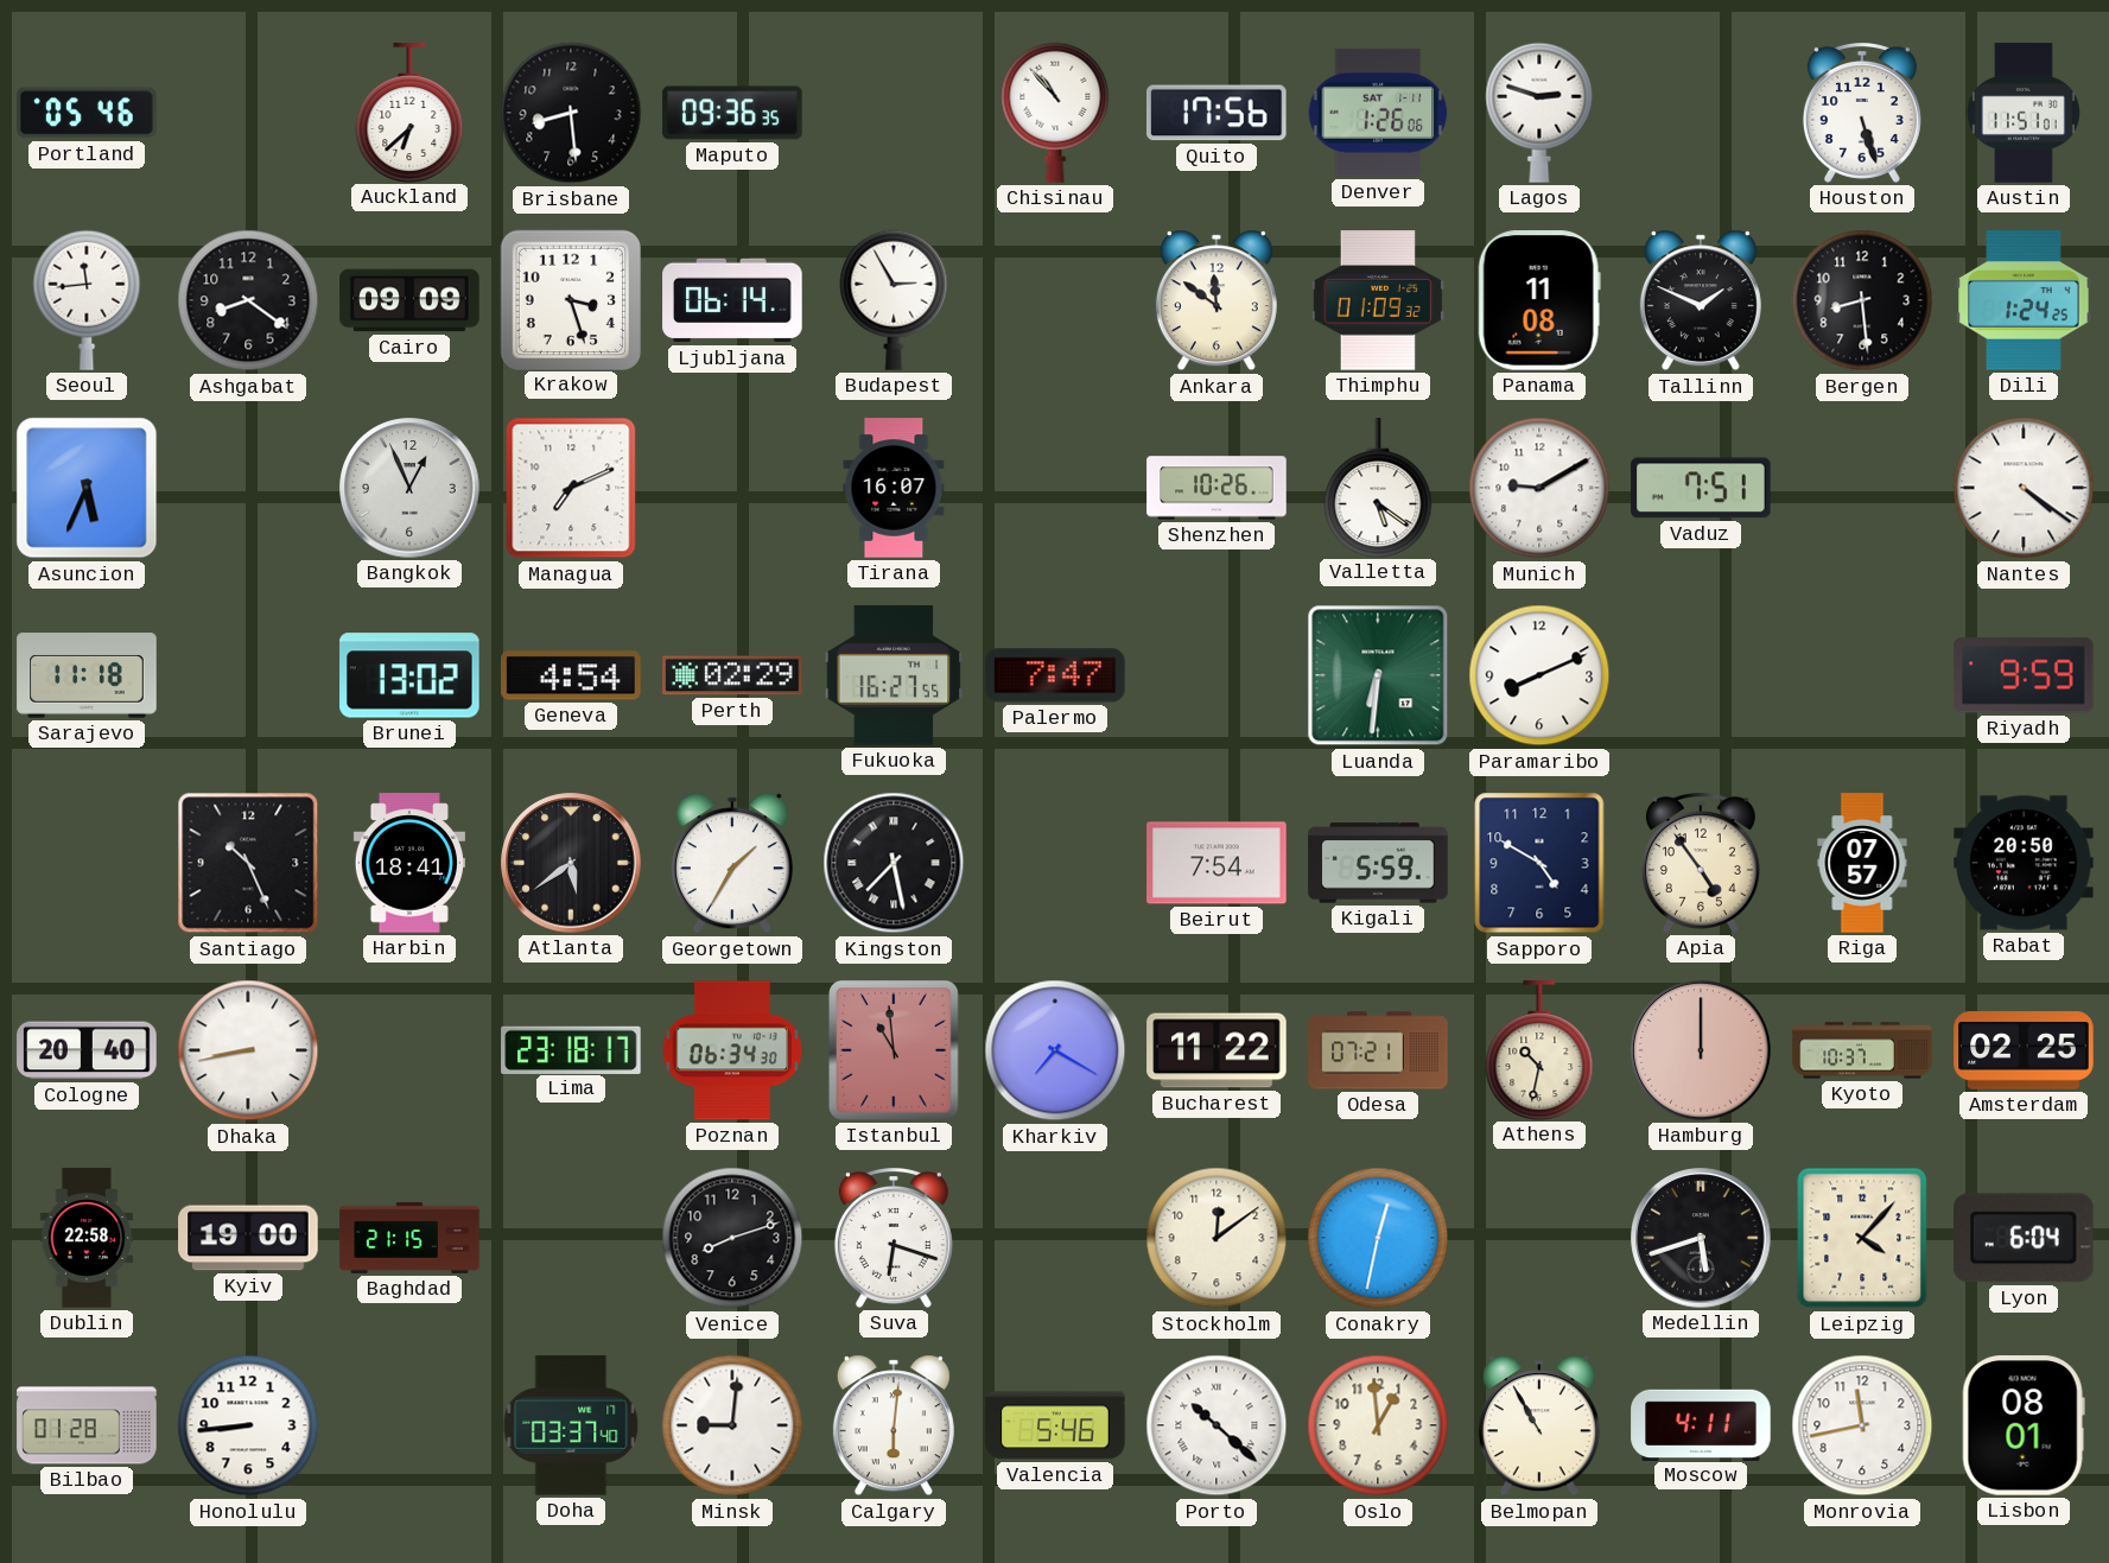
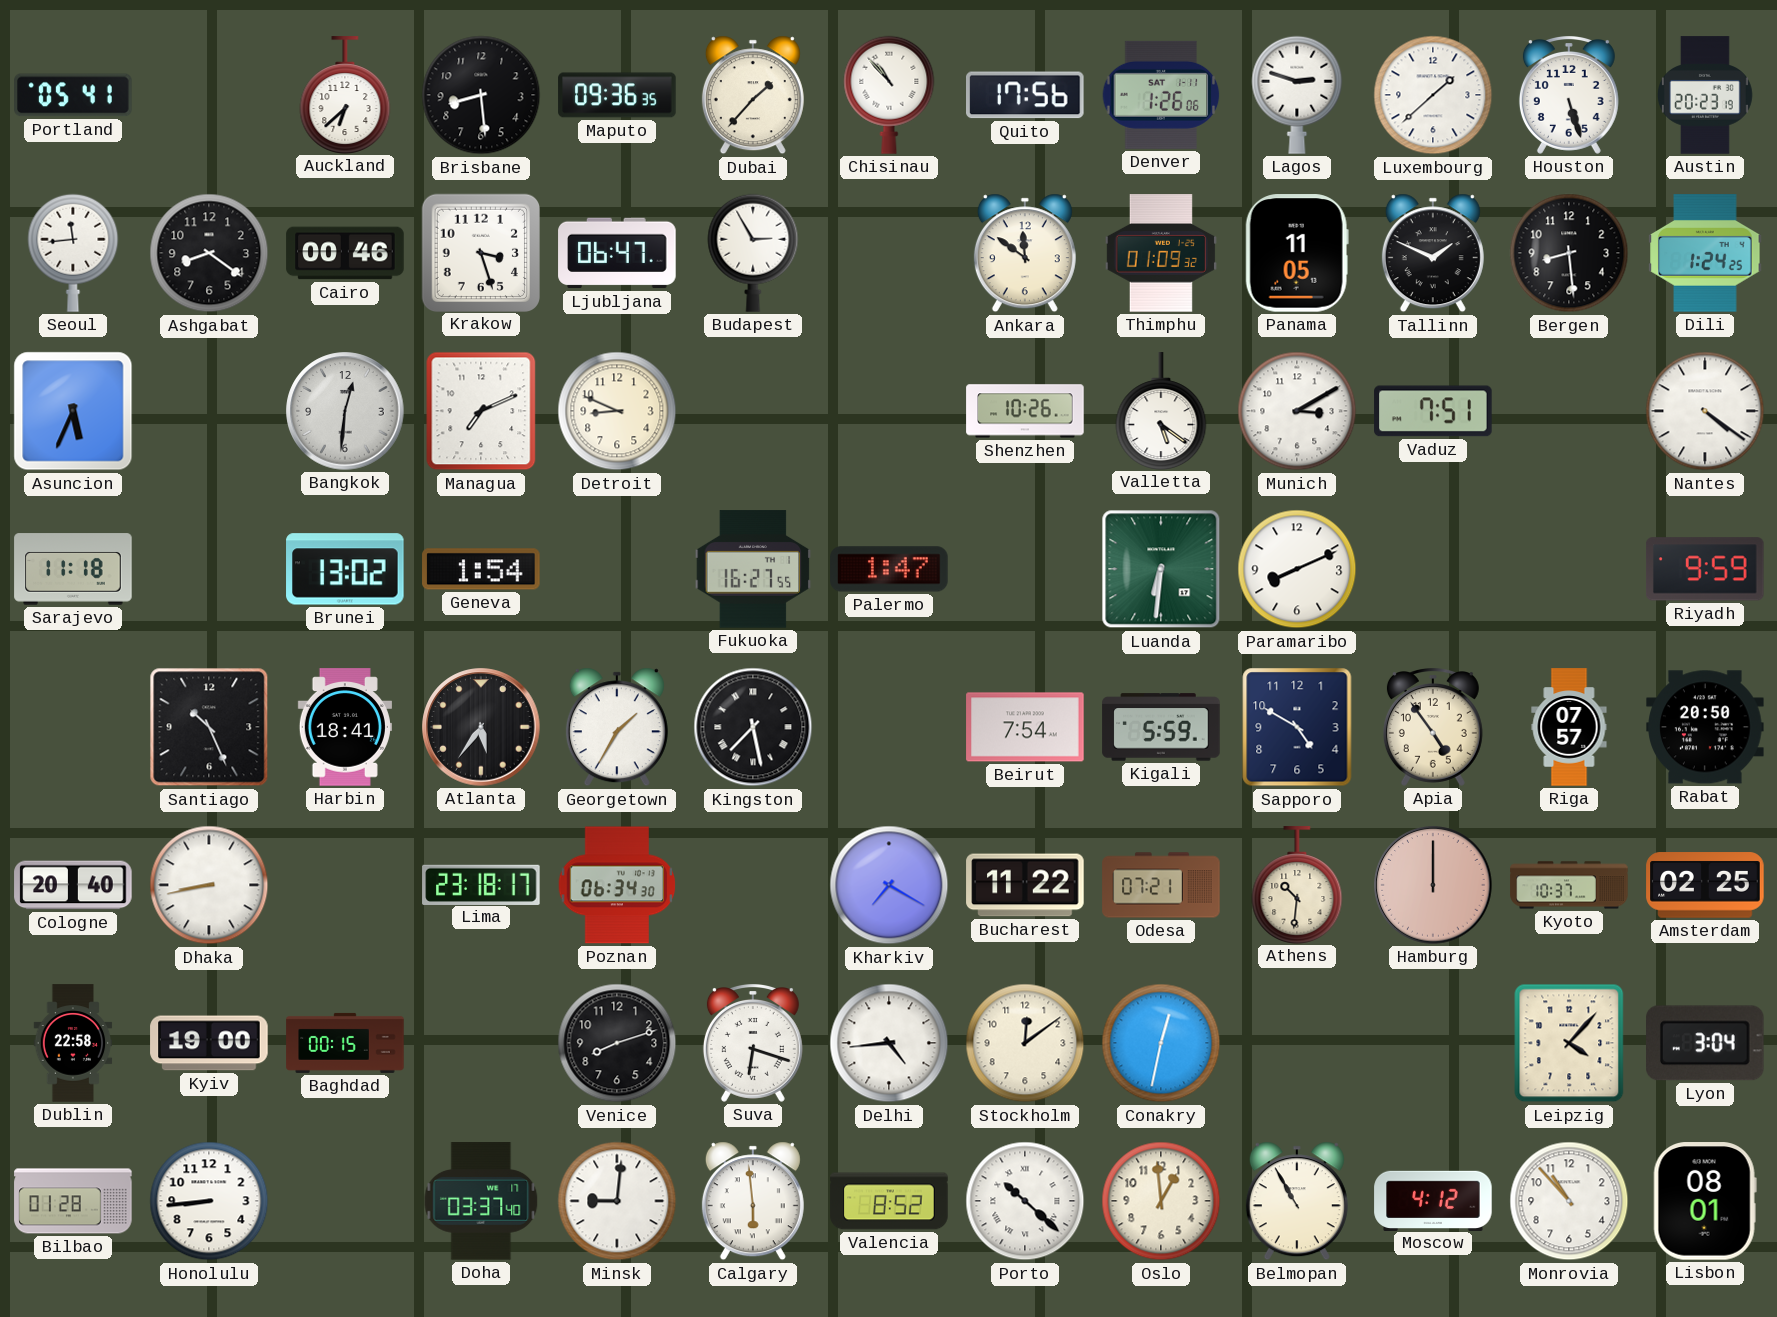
Portland: 05:46 -> 05:41 (73, 95)
Dubai: none -> 1:37 (753, 95)
Luxembourg: none -> 1:38 (1433, 95)
Austin: 11:51 -> 20:23 (1706, 95)
Cairo: 09:09 -> 00:46 (345, 253)
Ljubljana: 06:14 -> 06:47 (617, 253)
Panama: 11:08 -> 11:05 (1297, 253)
Bangkok: 12:56 -> 12:31 (345, 411)
Detroit: none -> 8:49 (617, 411)
Tirana: 16:07 -> none (894, 488)
Munich: 9:10 -> 3:10 (1297, 411)
Geneva: 4:54 -> 1:54 (481, 569)
Perth: 02:29 -> none (732, 675)
Palermo: 7:47 -> 1:47 (889, 569)
Atlanta: 5:39 -> 5:36 (481, 727)
Istanbul: 10:59 -> none (895, 1050)
Athens: 10:32 -> 10:31 (1297, 885)
Baghdad: 21:15 -> 00:15 (345, 1043)
Delhi: none -> 4:44 (889, 1043)
Medellin: 5:42 -> none (1701, 1238)
Lyon: 6:04 -> 3:04 (1706, 1043)
Calgary: 6:01 -> 5:59 (753, 1201)
Valencia: 5:46 -> 8:52 (889, 1201)
Moscow: 4:11 -> 4:12 (1433, 1200)
Monrovia: 11:43 -> 10:53 (1569, 1201)
